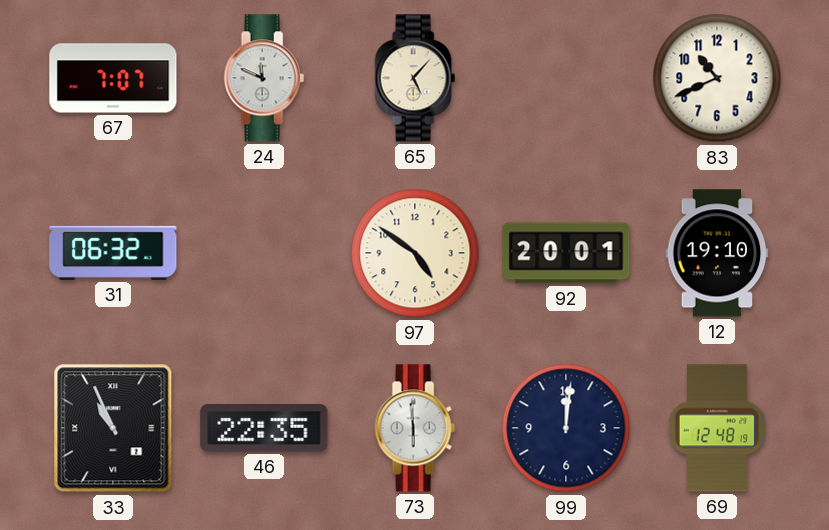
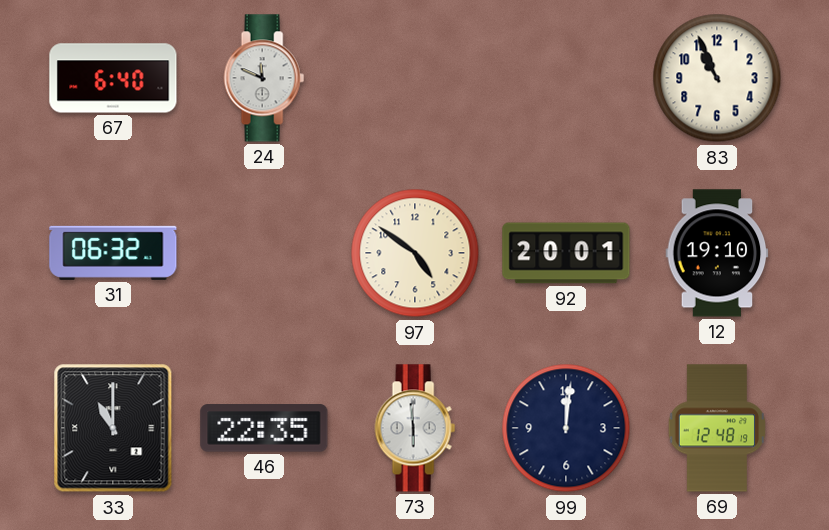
67: 7:07 -> 6:40 (113, 78)
65: 5:07 -> none (415, 78)
83: 10:41 -> 10:56 (717, 78)
33: 10:56 -> 11:00 (113, 428)
